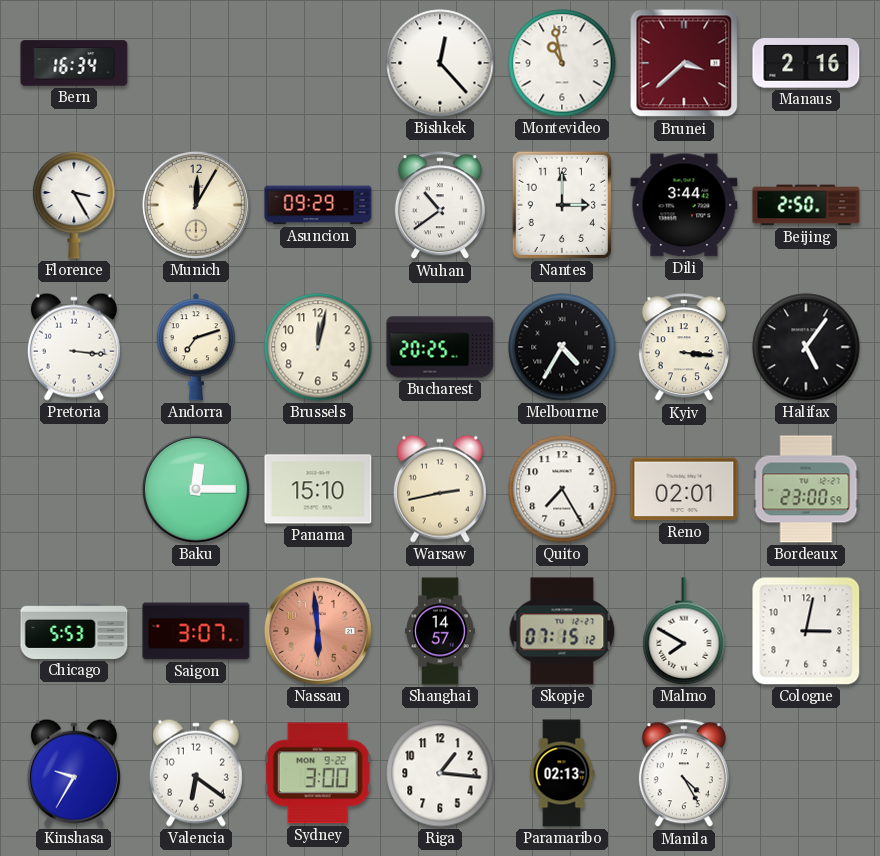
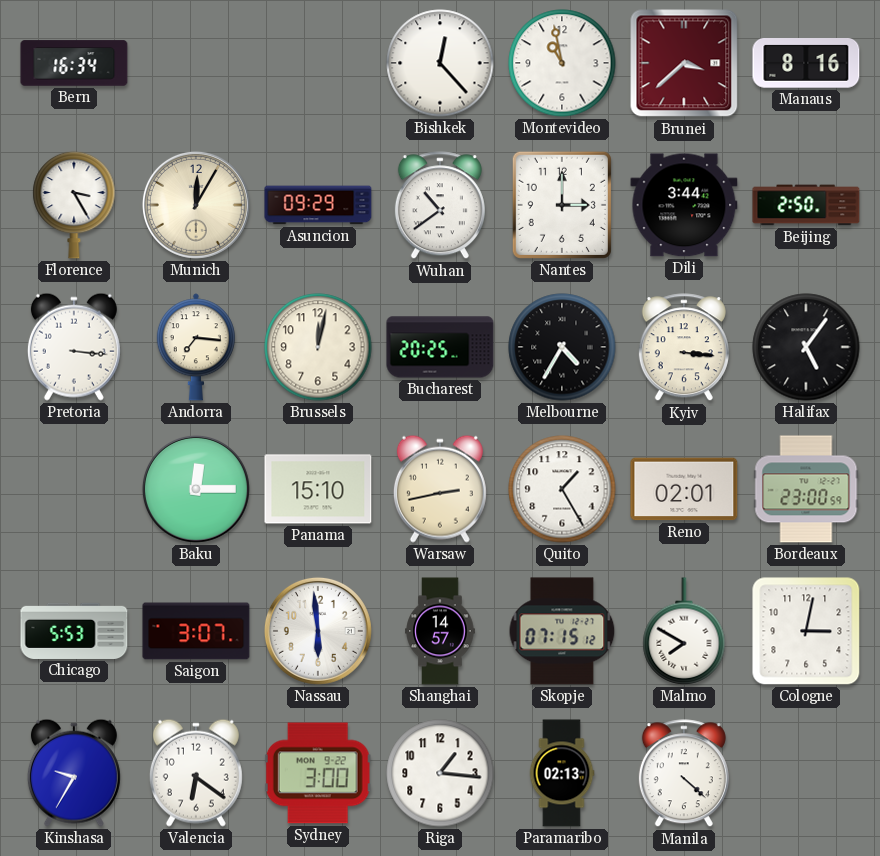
Manaus: 2:16 -> 8:16 (806, 64)
Andorra: 7:12 -> 7:16 (196, 347)
Quito: 7:25 -> 1:25 (562, 489)
Nassau dial: salmon -> white (318, 631)
Manila: 4:25 -> 4:22 (684, 774)
